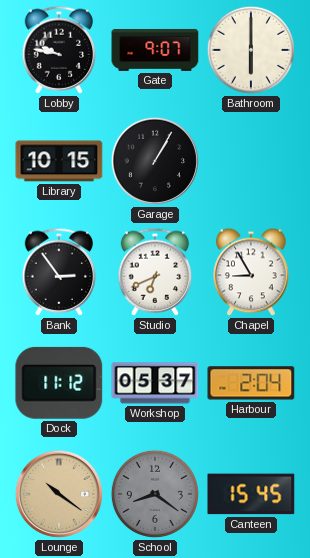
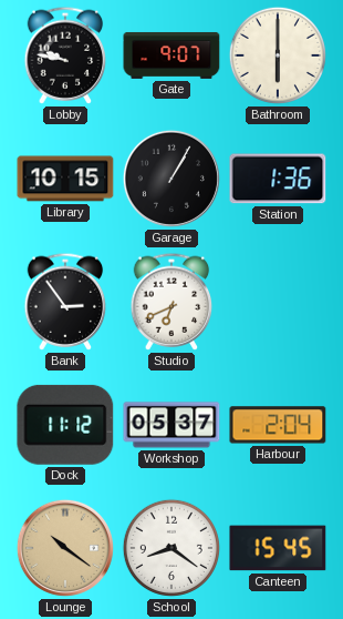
Station: none -> 1:36 (278, 179)
Chapel: 8:55 -> none (251, 272)
School dial: grey -> white (171, 548)
